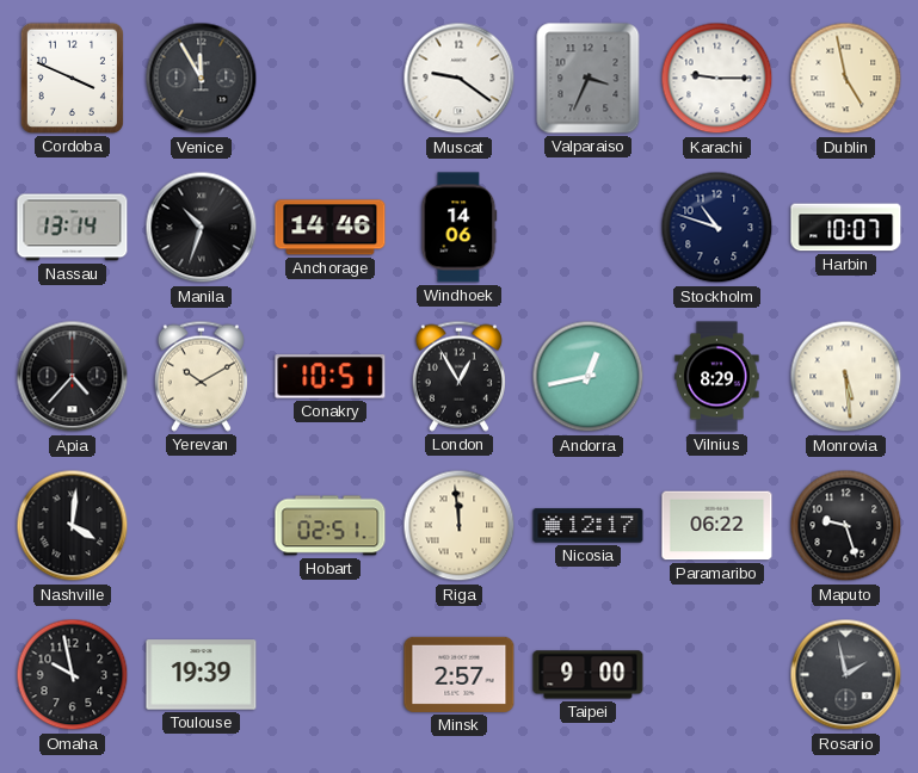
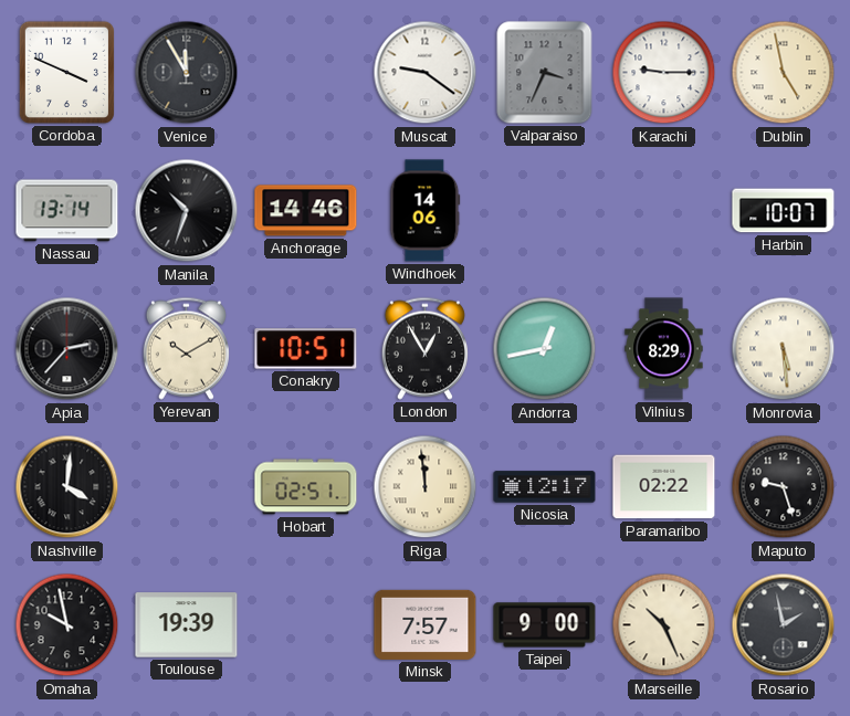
Stockholm: 10:48 -> none (717, 228)
Apia: 4:37 -> 2:37 (67, 349)
Paramaribo: 06:22 -> 02:22 (664, 487)
Minsk: 2:57 -> 7:57 (426, 624)
Marseille: none -> 10:26 (664, 625)
